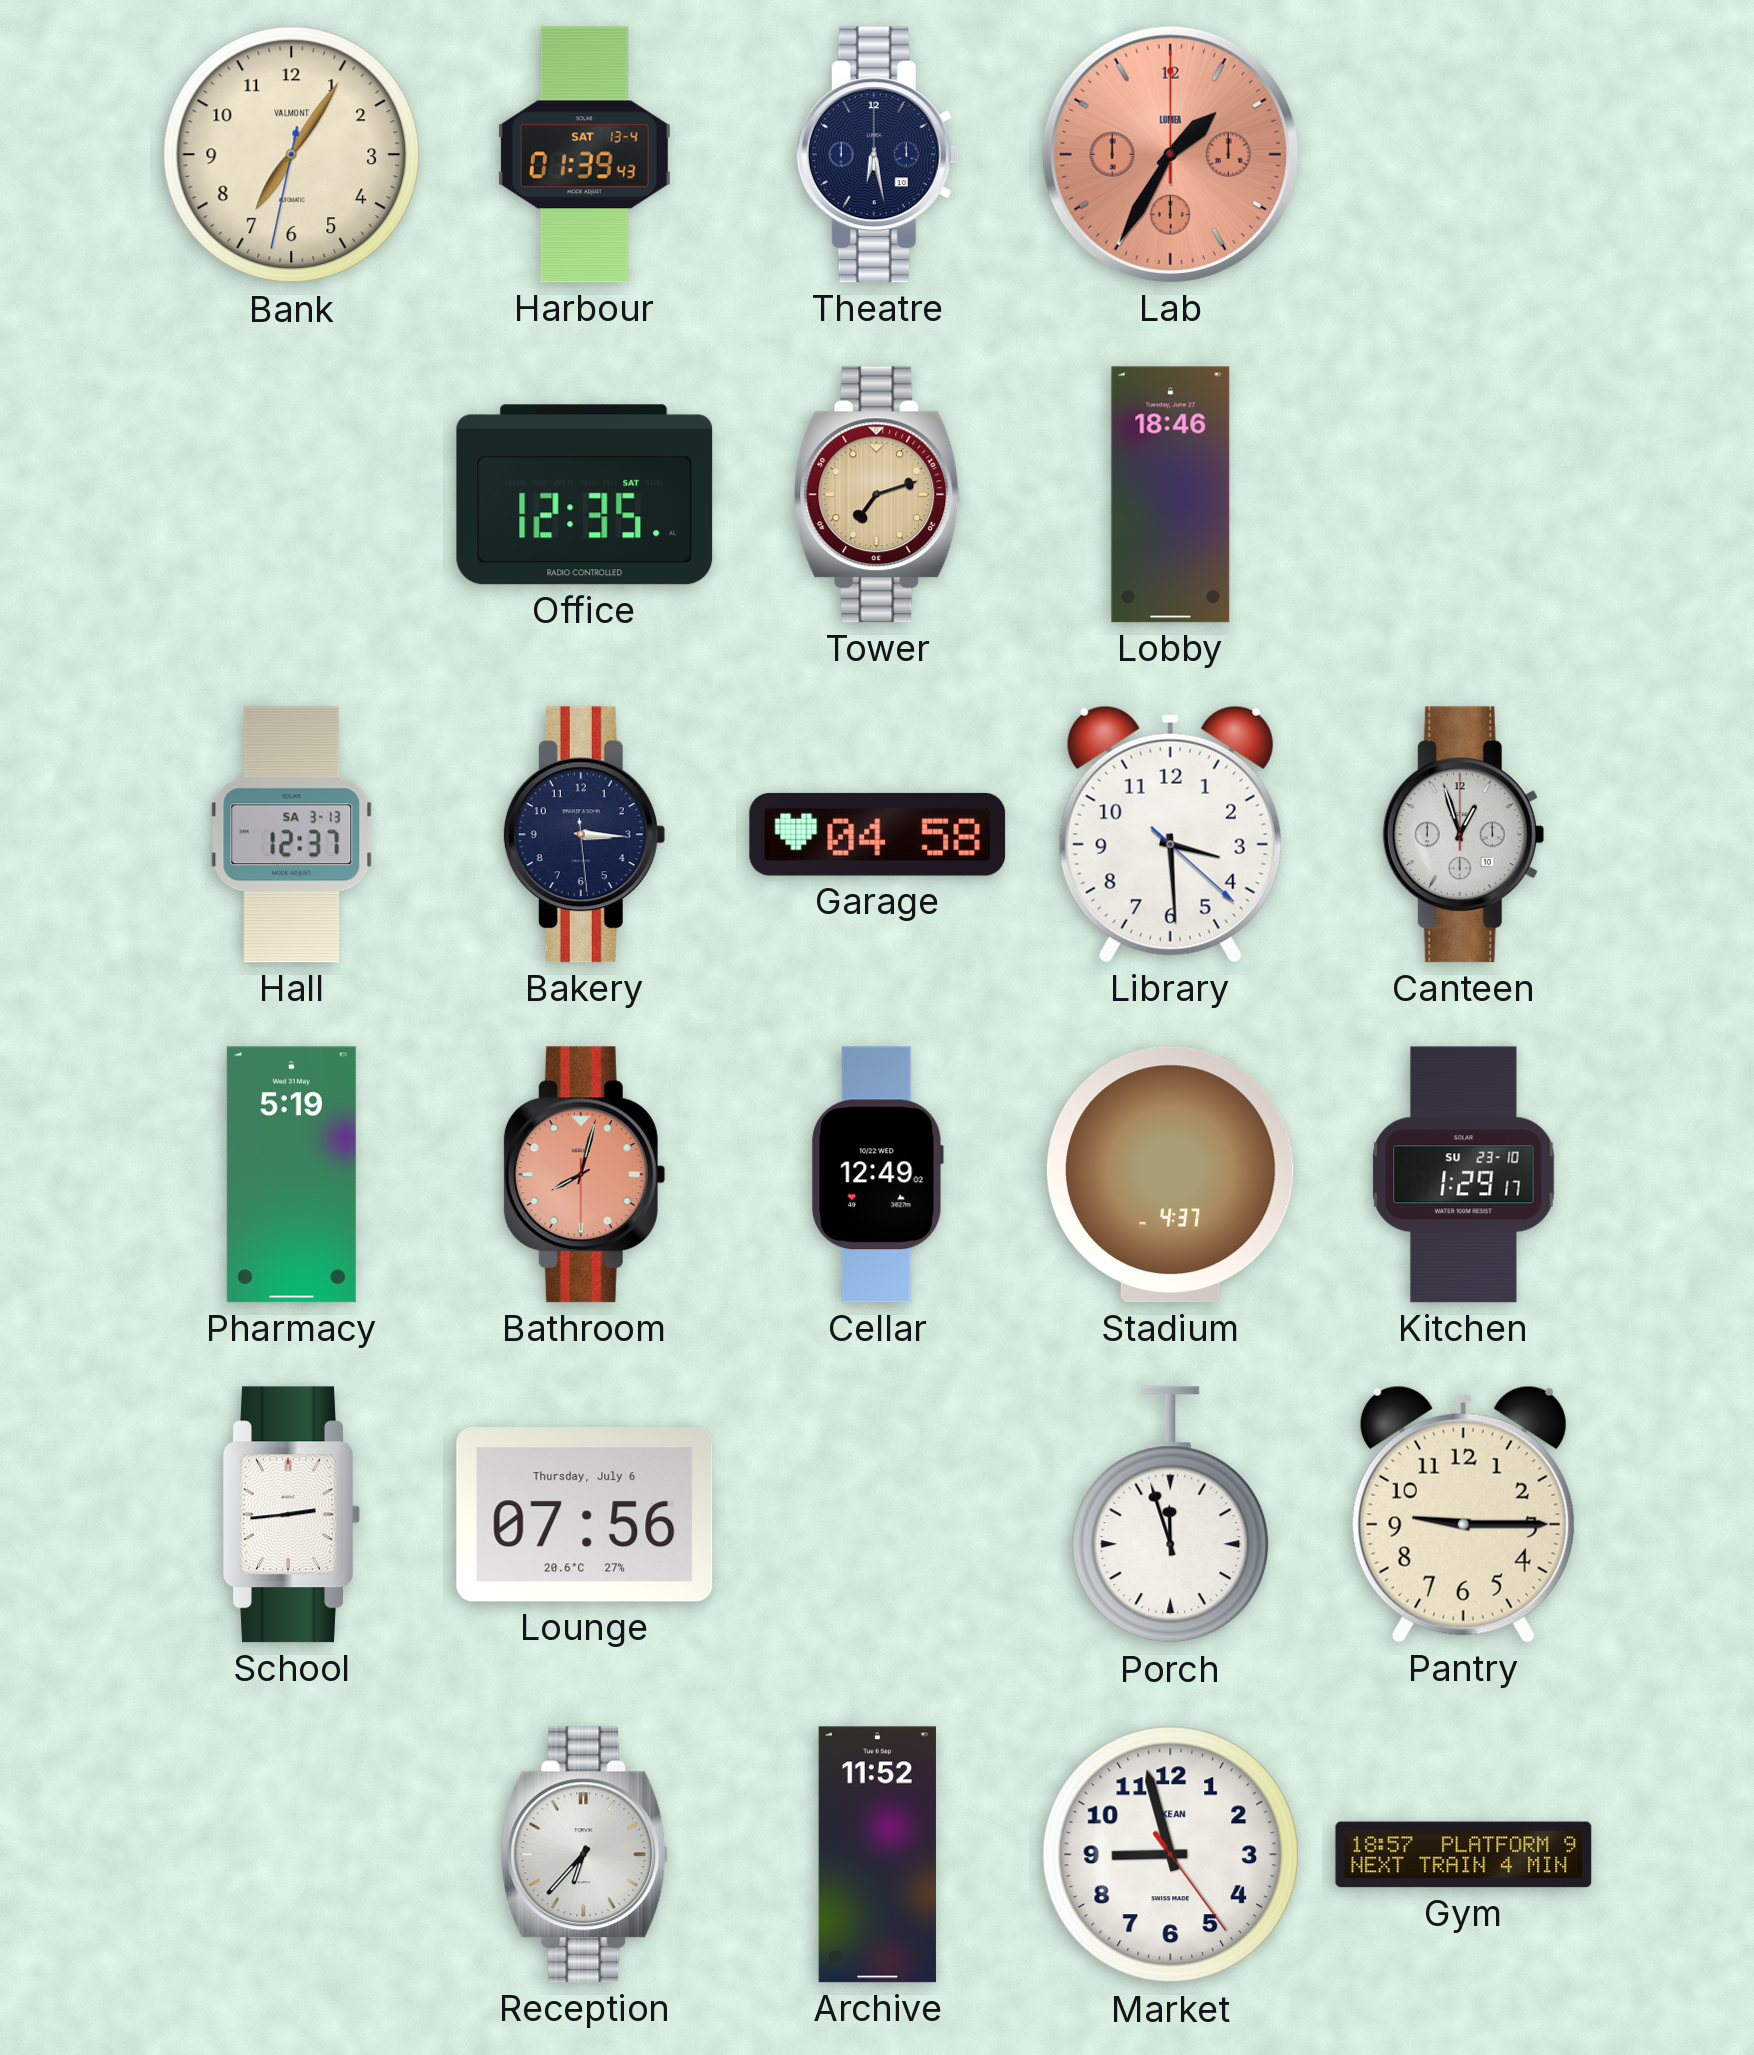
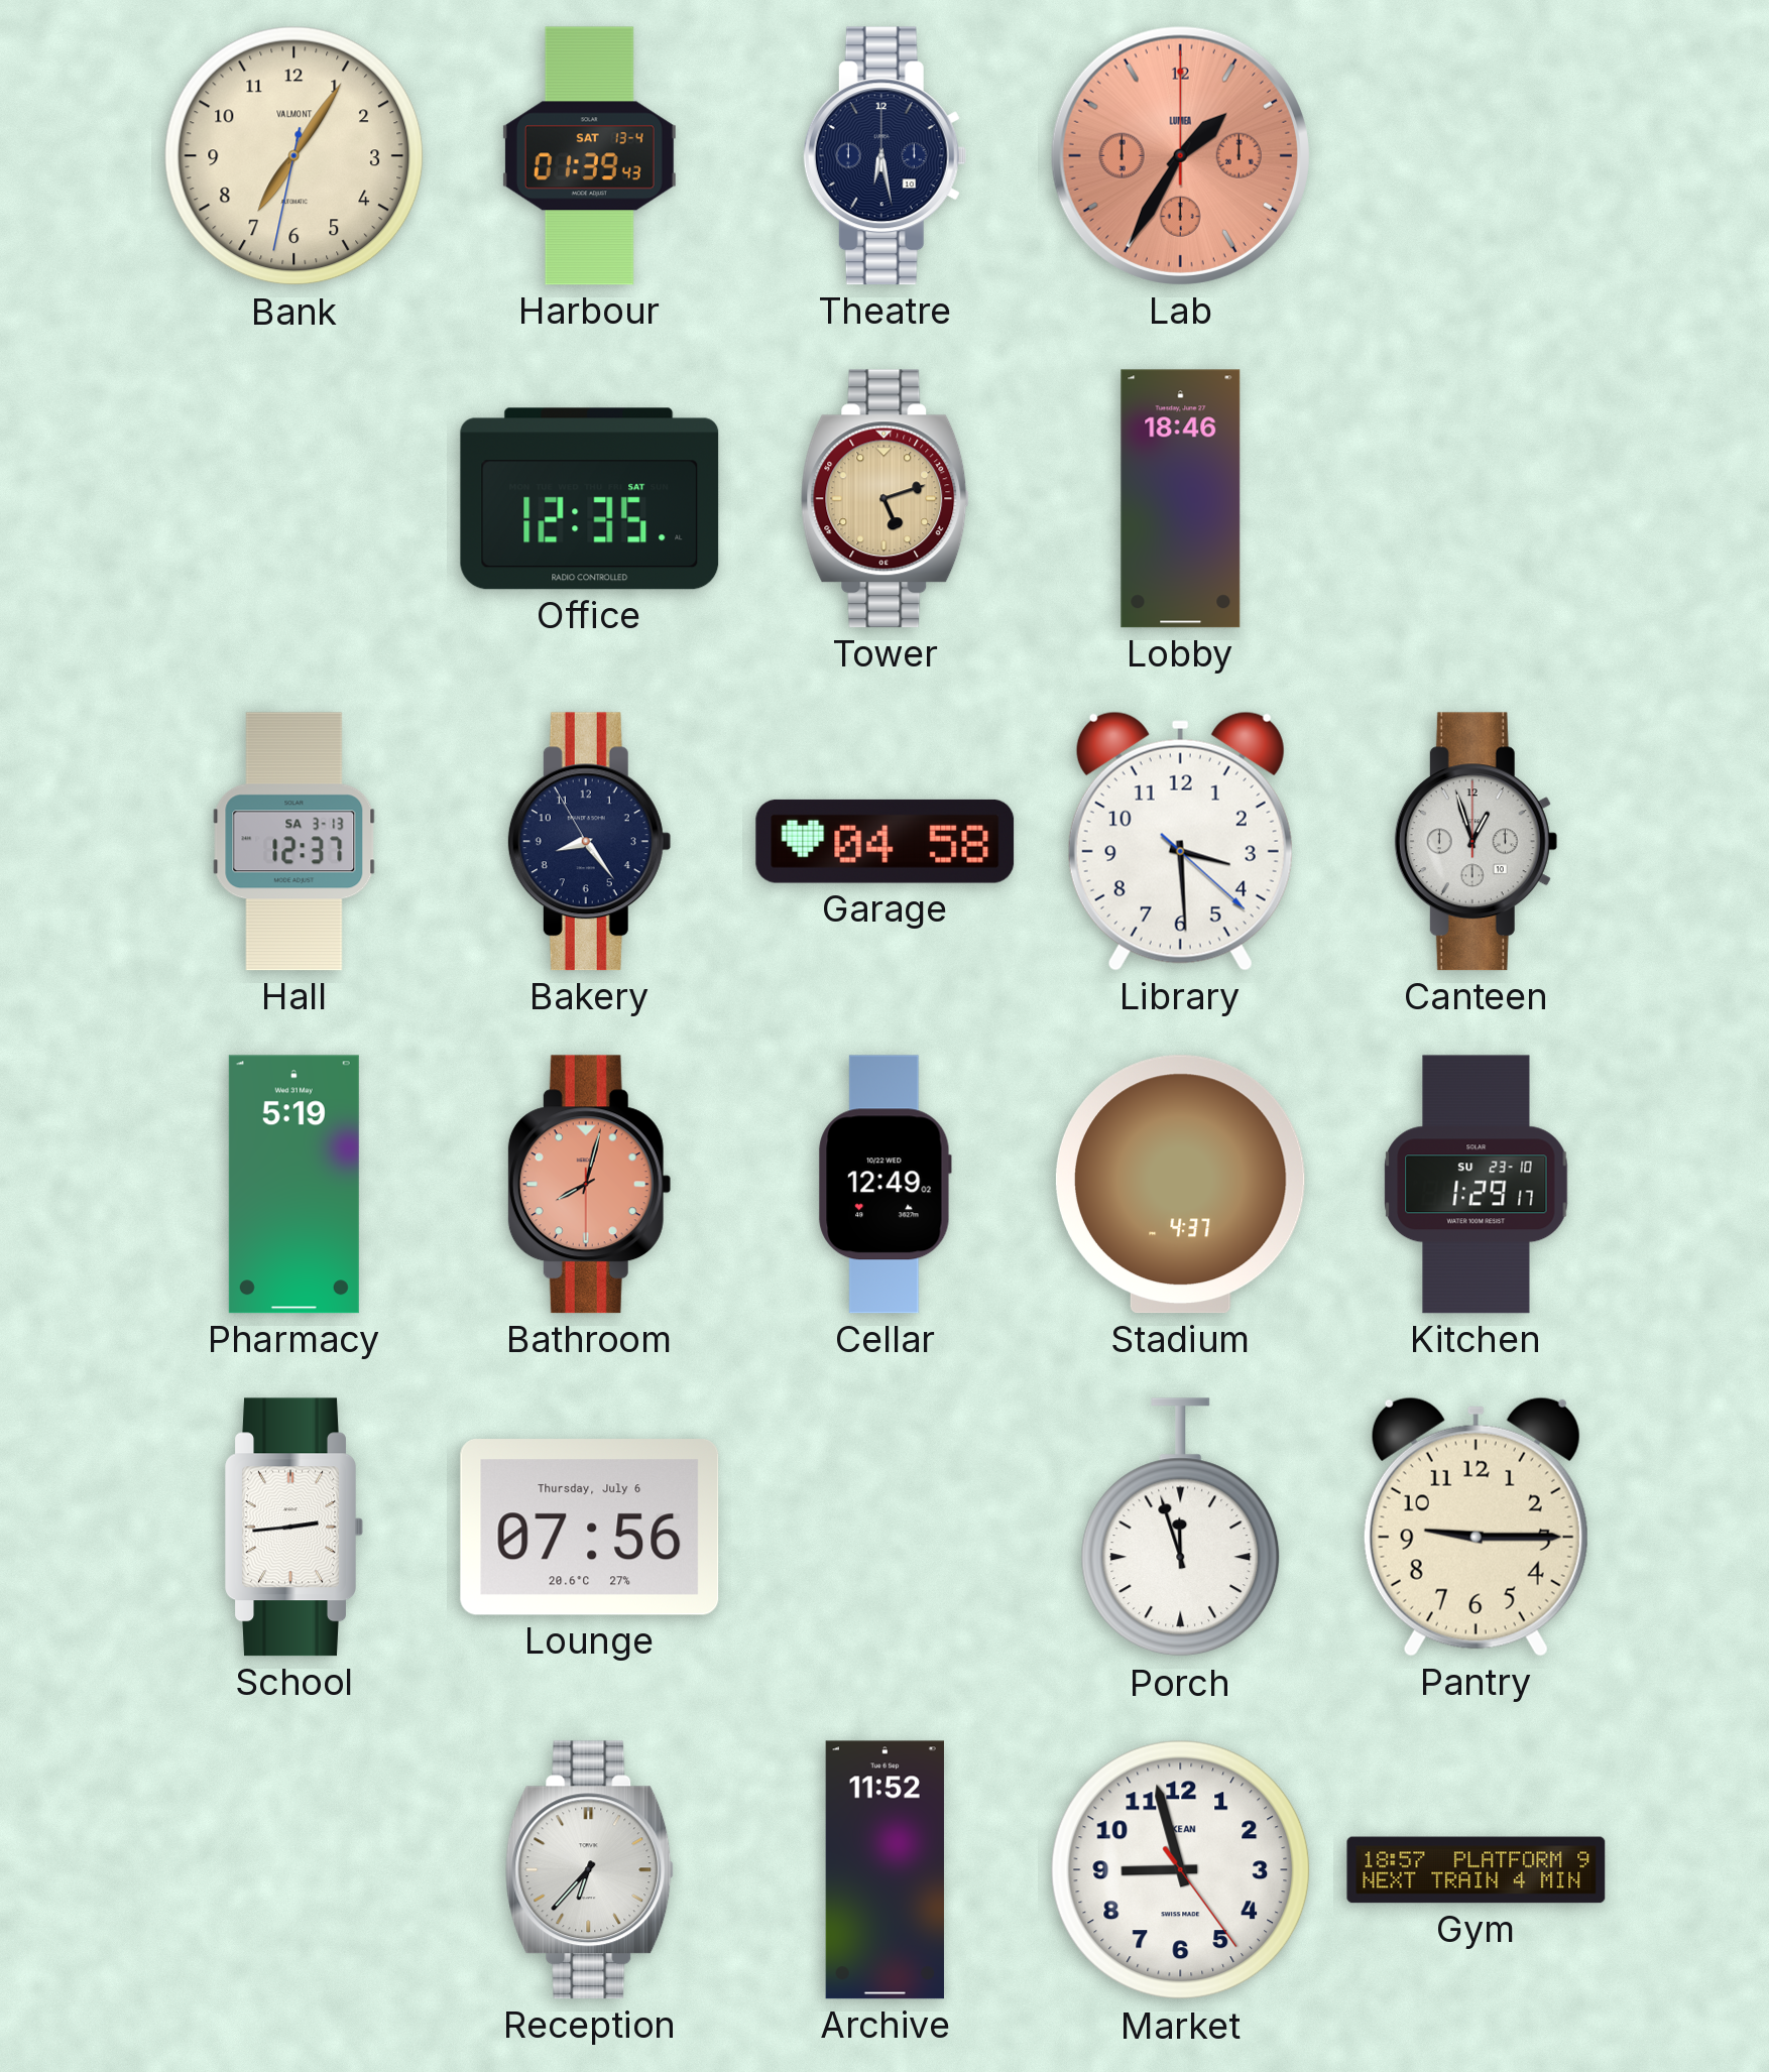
Tower: 7:12 -> 5:12 (886, 499)
Bakery: 3:15 -> 8:23 (589, 842)
